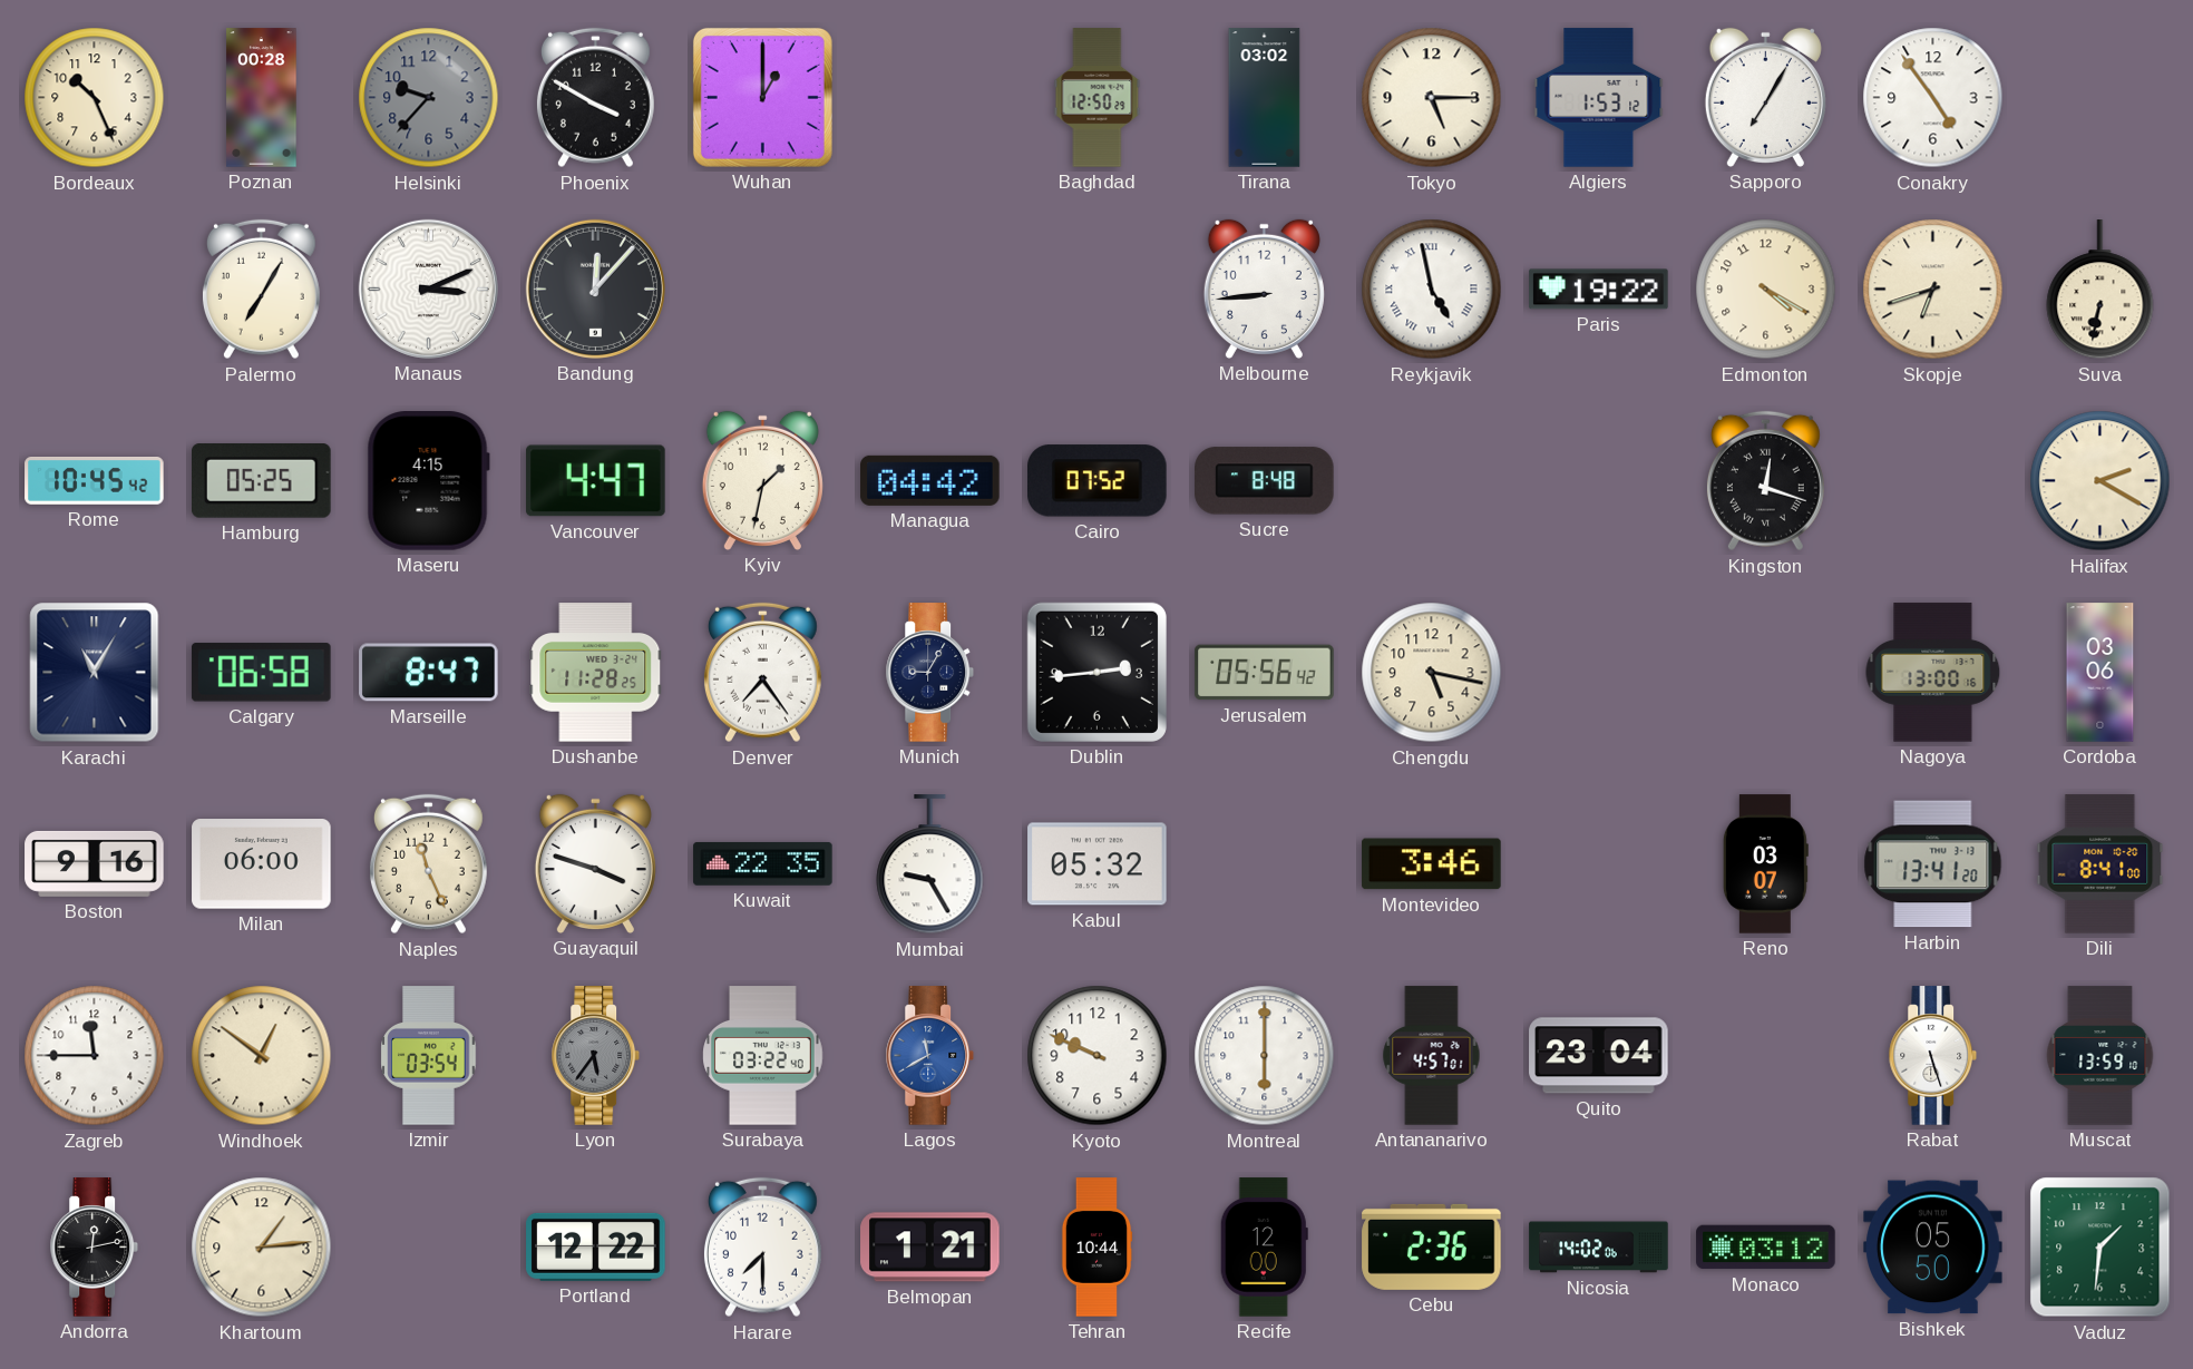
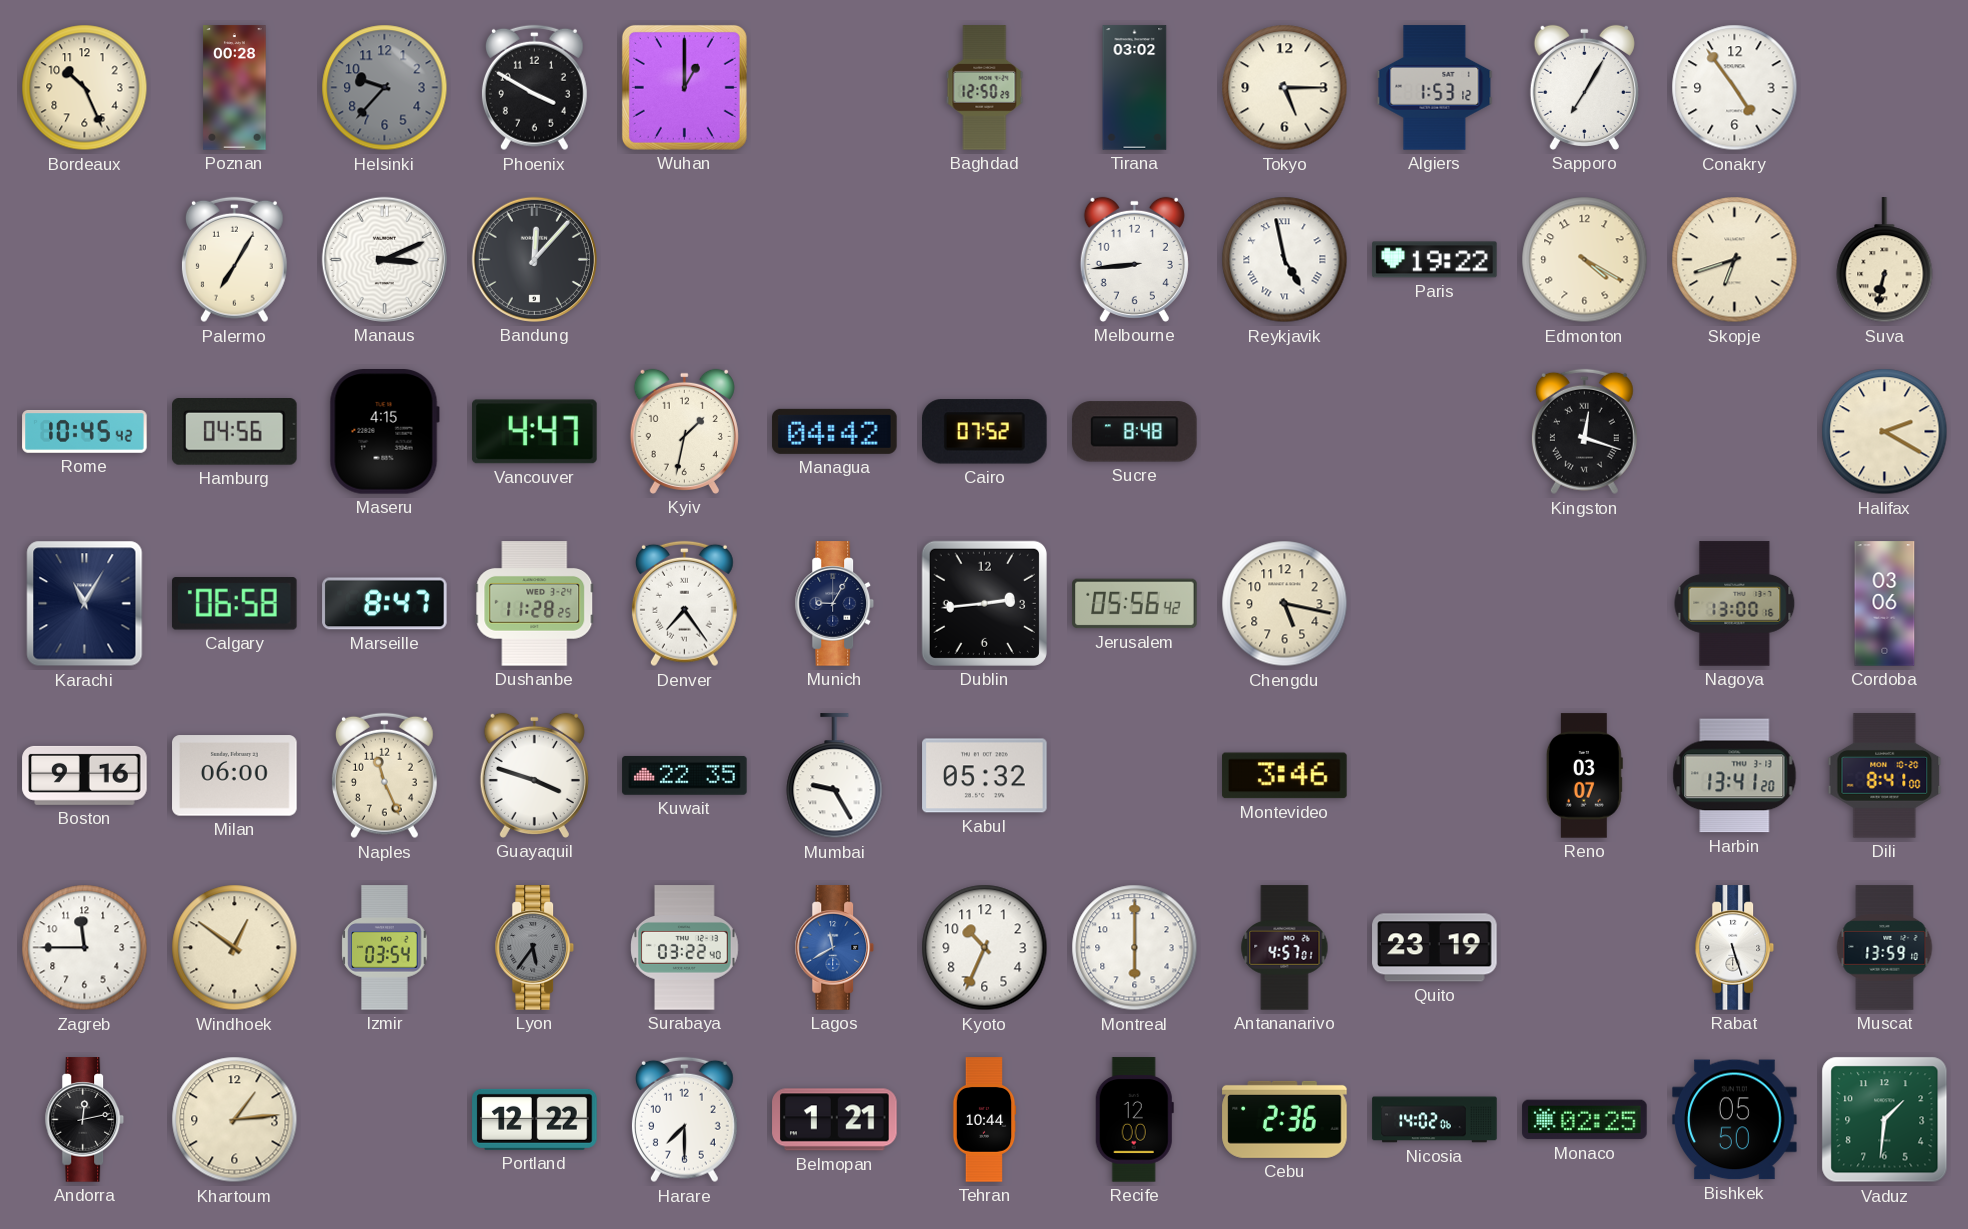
Hamburg: 05:25 -> 04:56 (235, 432)
Kyoto: 9:49 -> 10:34 (985, 948)
Quito: 23:04 -> 23:19 (1435, 948)
Monaco: 03:12 -> 02:25 (1585, 1120)
